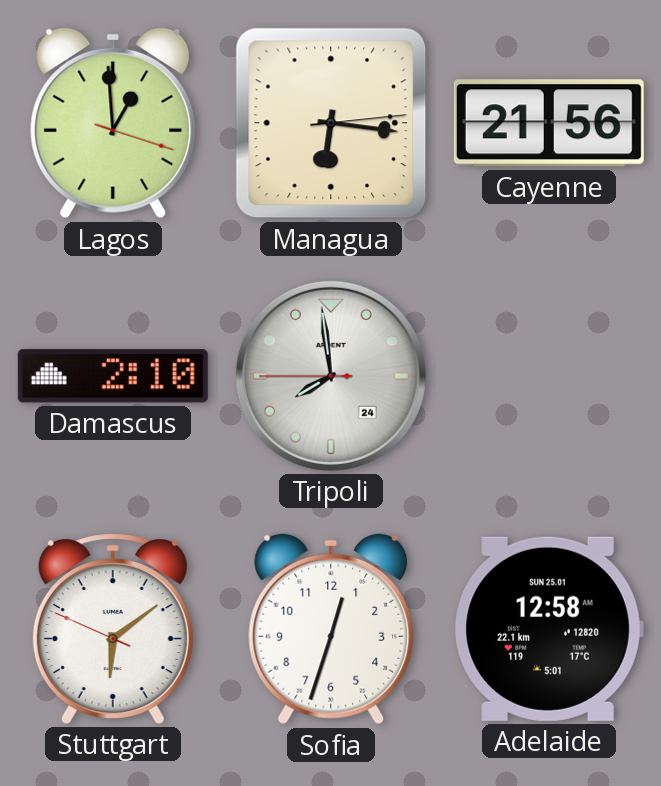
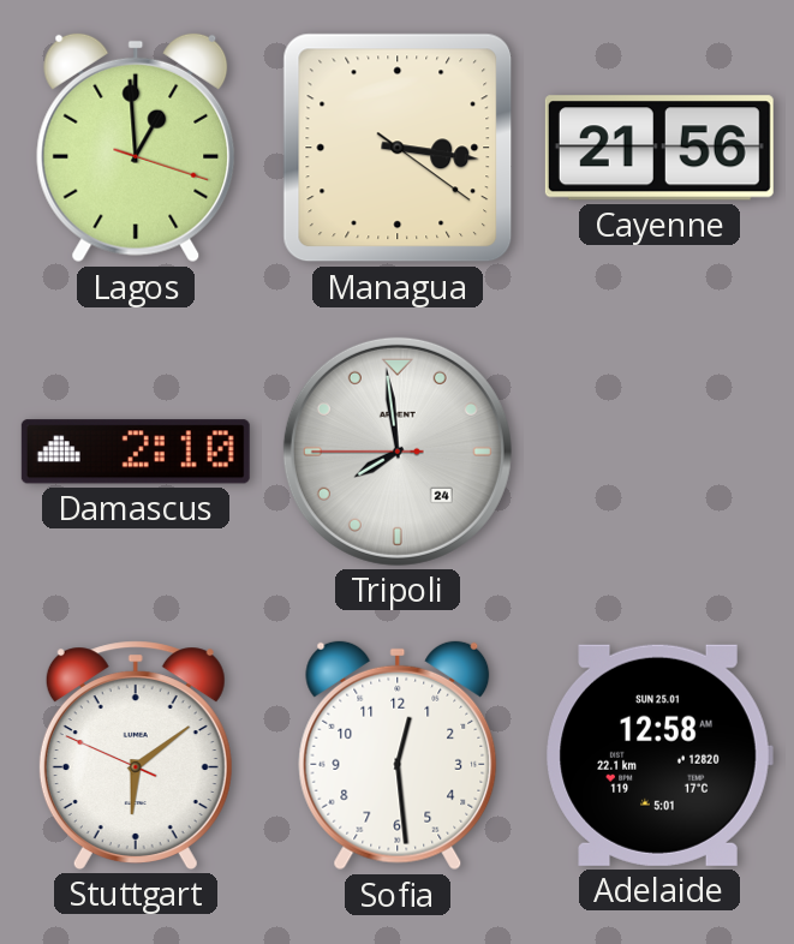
Managua: 6:16 -> 3:16 (398, 148)
Sofia: 12:33 -> 12:29 (398, 755)
